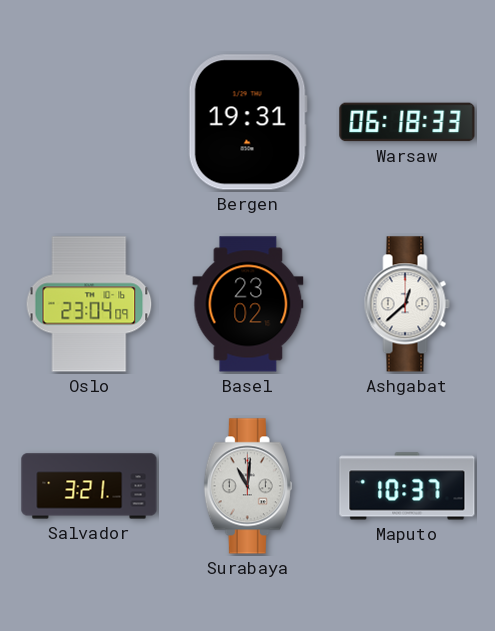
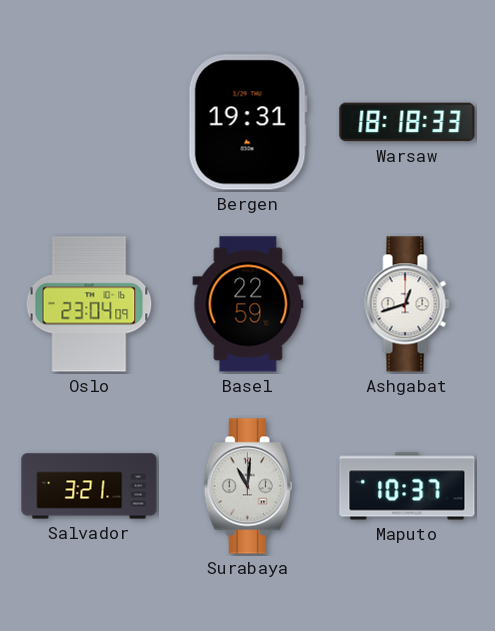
Warsaw: 06:18 -> 18:18 (407, 122)
Basel: 23:02 -> 22:59 (248, 304)
Ashgabat: 12:38 -> 12:42 (407, 304)
